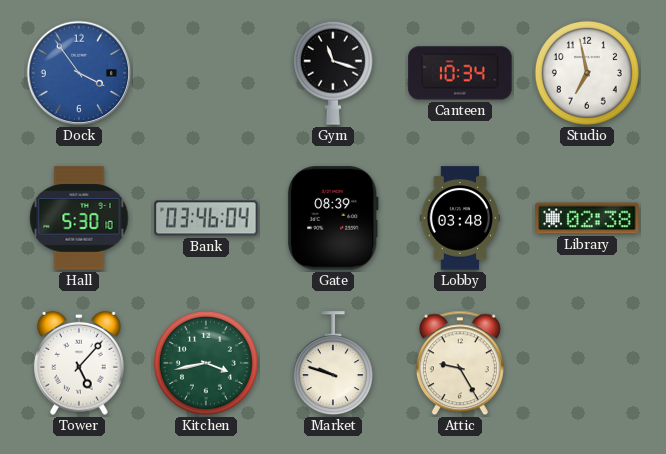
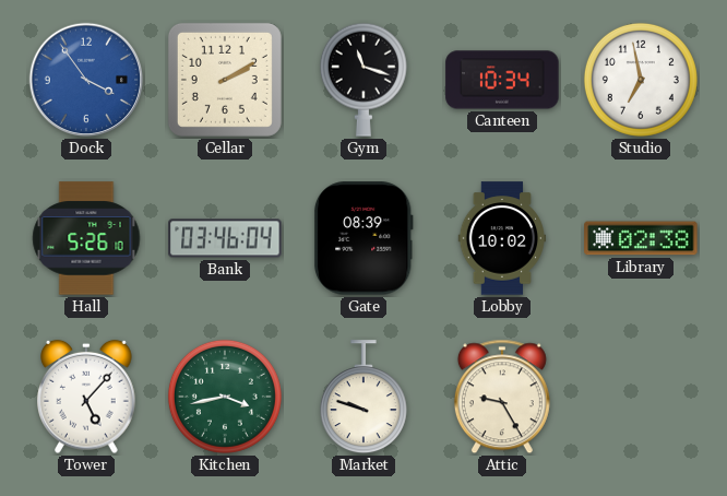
Cellar: none -> 2:10 (225, 80)
Hall: 5:30 -> 5:26 (86, 238)
Lobby: 03:48 -> 10:02 (502, 238)
